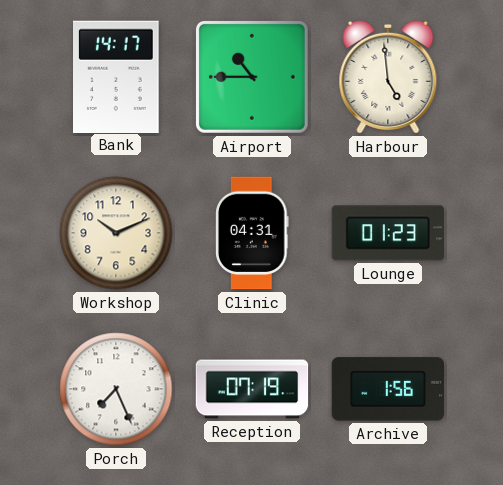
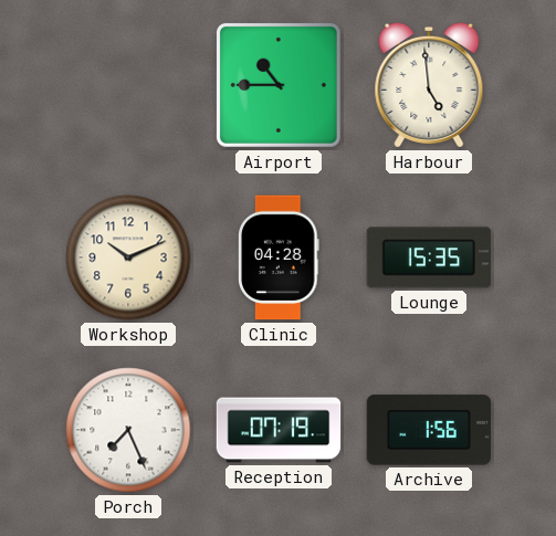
Bank: 14:17 -> none (117, 76)
Clinic: 04:31 -> 04:28 (279, 258)
Lounge: 01:23 -> 15:35 (429, 258)
